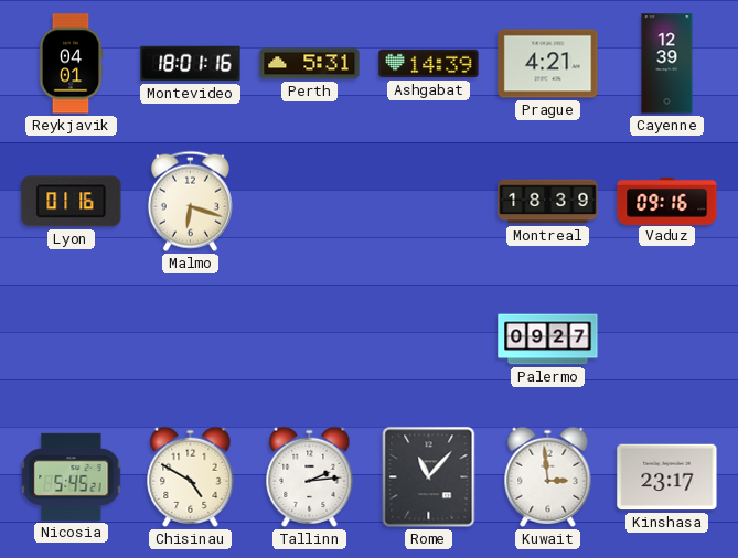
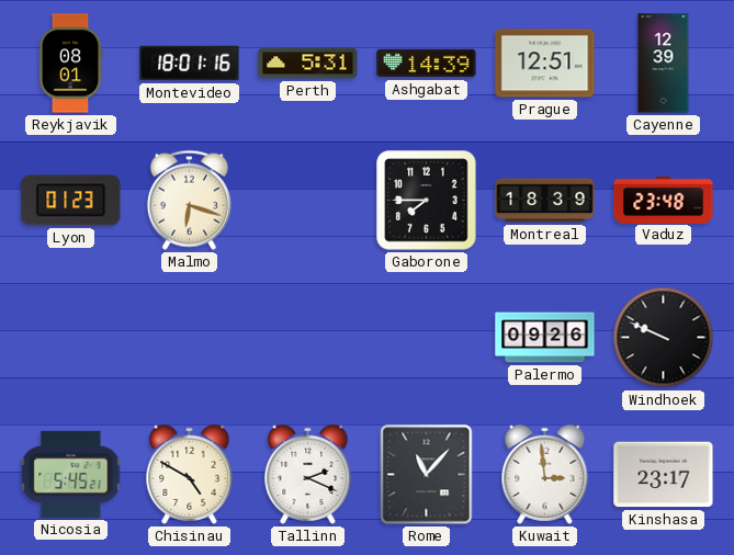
Reykjavik: 04:01 -> 08:01 (70, 64)
Prague: 4:21 -> 12:51 (545, 64)
Lyon: 01:16 -> 01:23 (71, 201)
Gaborone: none -> 7:45 (427, 201)
Vaduz: 09:16 -> 23:48 (664, 200)
Palermo: 09:27 -> 09:26 (545, 338)
Windhoek: none -> 9:49 (664, 338)
Tallinn: 2:14 -> 2:19 (308, 474)
